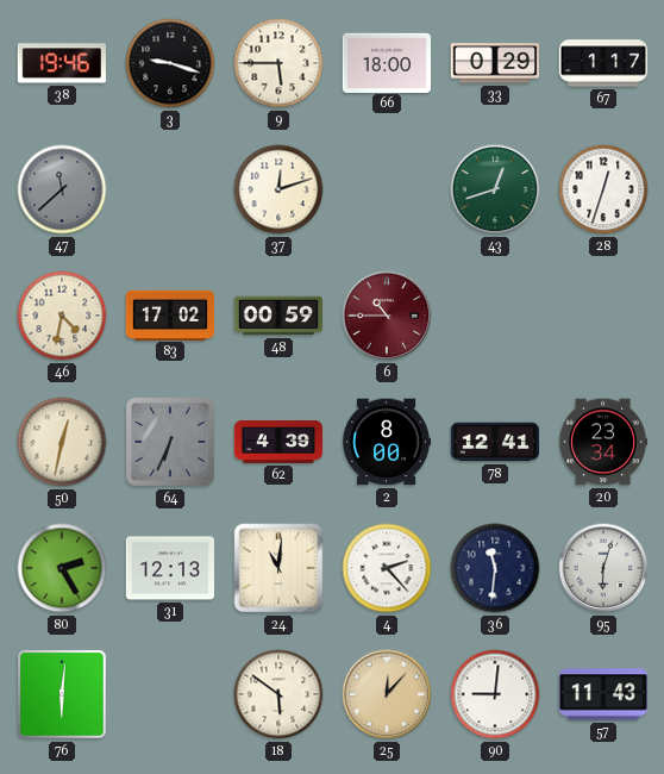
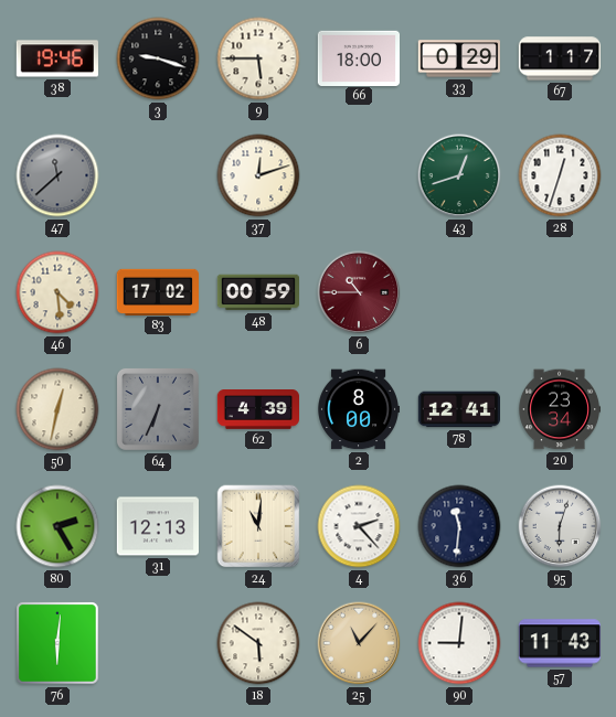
46: 4:32 -> 4:29 (57, 292)
25: 12:07 -> 11:07 (359, 643)
